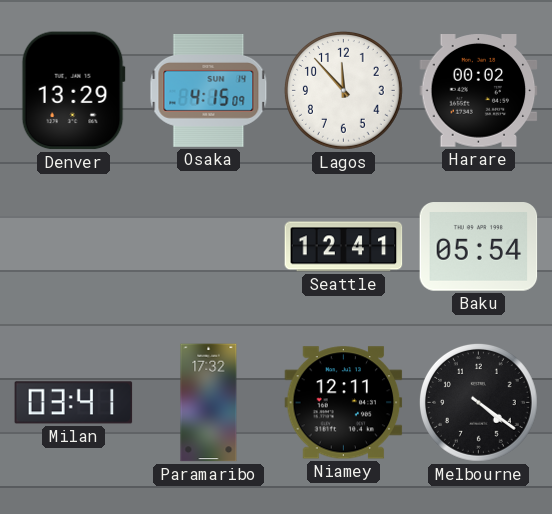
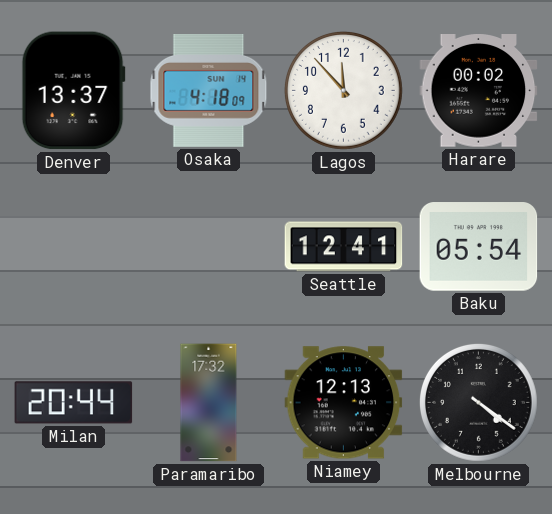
Denver: 13:29 -> 13:37 (73, 91)
Osaka: 4:15 -> 4:18 (209, 91)
Milan: 03:41 -> 20:44 (74, 403)
Niamey: 12:11 -> 12:13 (344, 403)
